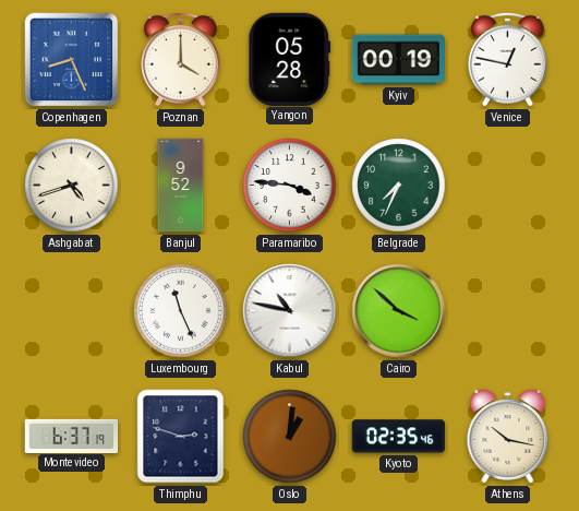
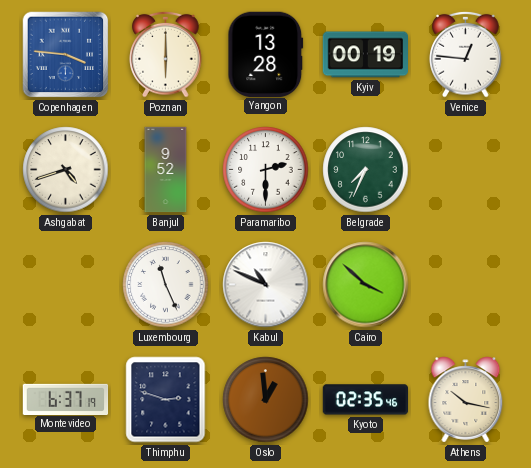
Copenhagen: 8:26 -> 3:46 (66, 55)
Poznan: 4:00 -> 6:00 (166, 54)
Yangon: 05:28 -> 13:28 (266, 54)
Venice: 12:47 -> 12:46 (466, 54)
Paramaribo: 3:46 -> 2:30 (266, 170)
Kabul: 10:47 -> 10:49 (266, 285)
Oslo: 1:01 -> 12:59 (266, 400)
